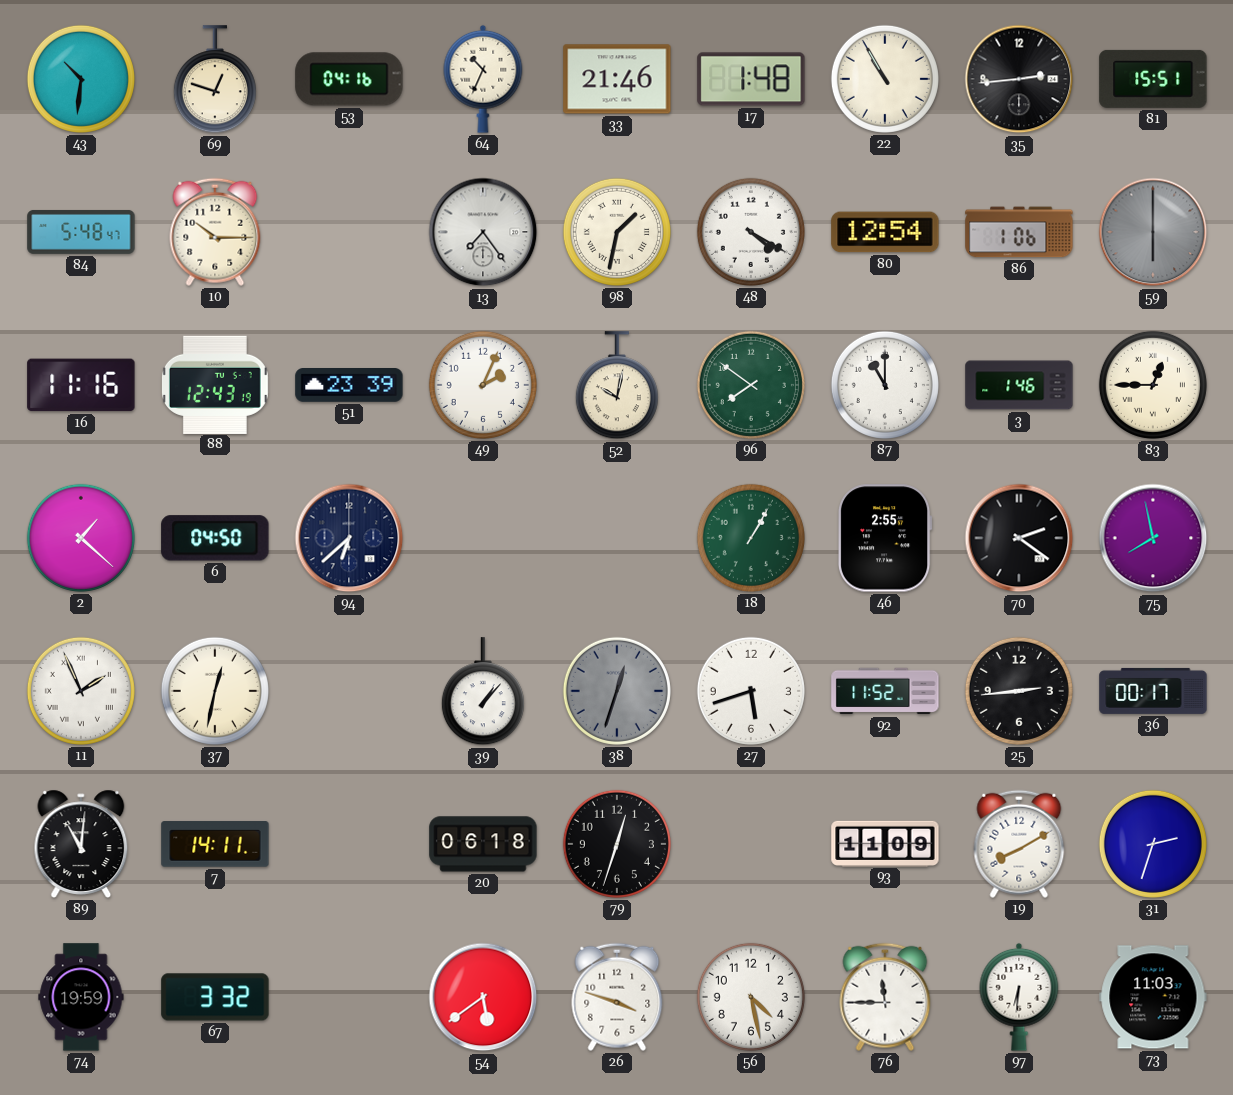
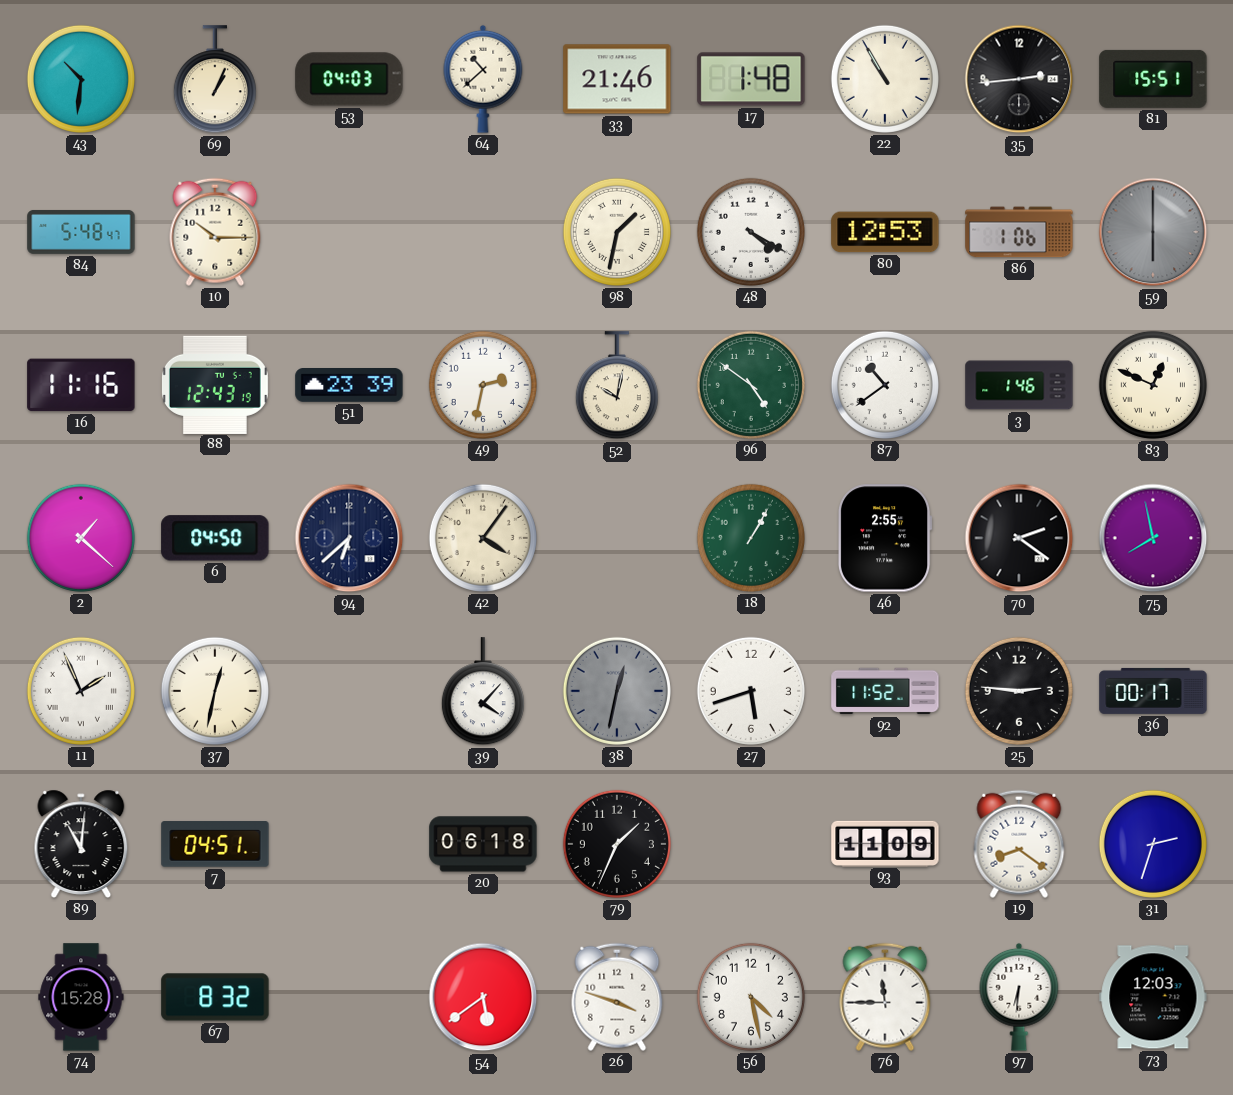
69: 12:48 -> 1:04 (215, 80)
53: 04:16 -> 04:03 (349, 79)
64: 10:34 -> 10:38 (483, 79)
13: 7:24 -> none (483, 232)
80: 12:54 -> 12:53 (885, 232)
49: 2:04 -> 2:32 (483, 385)
96: 7:51 -> 4:51 (751, 385)
87: 11:00 -> 10:39 (885, 385)
83: 12:45 -> 12:49 (1153, 385)
42: none -> 4:06 (483, 538)
39: 1:07 -> 4:07 (483, 692)
38: 12:33 -> 12:32 (617, 691)
25: 2:44 -> 2:46 (1019, 691)
7: 14:11 -> 04:51 (215, 844)
79: 12:33 -> 1:34 (617, 844)
19: 8:10 -> 8:21 (1019, 844)
74: 19:59 -> 15:28 (81, 997)
67: 3:32 -> 8:32 (215, 997)
73: 11:03 -> 12:03 (1153, 997)
